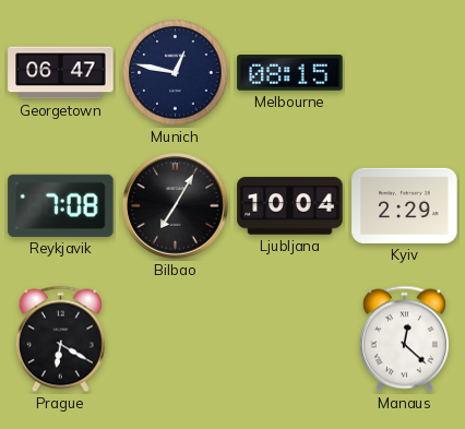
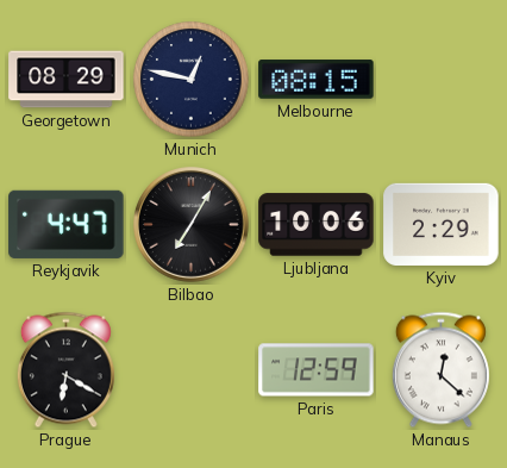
Georgetown: 06:47 -> 08:29 (67, 80)
Reykjavik: 7:08 -> 4:47 (67, 224)
Ljubljana: 10:04 -> 10:06 (317, 225)
Paris: none -> 12:59 (317, 370)
